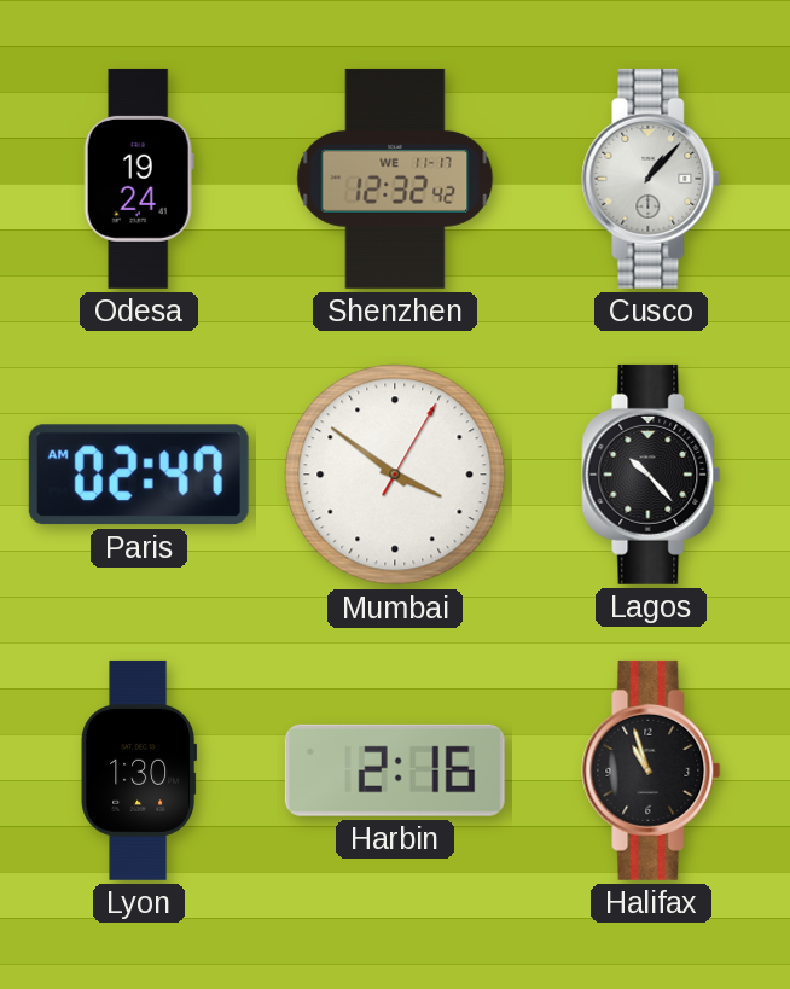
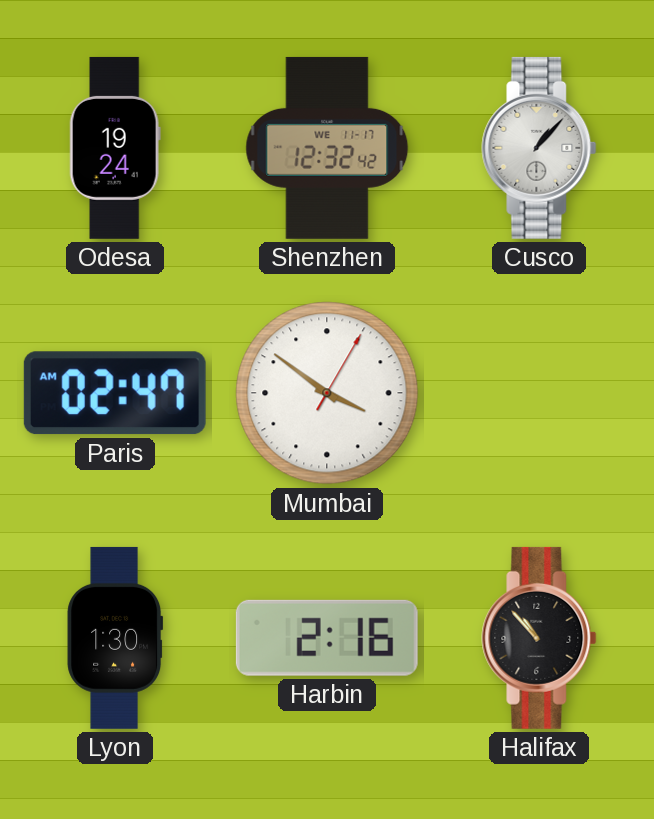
Lagos: 10:23 -> none (651, 475)
Halifax: 10:57 -> 10:53 (539, 638)
